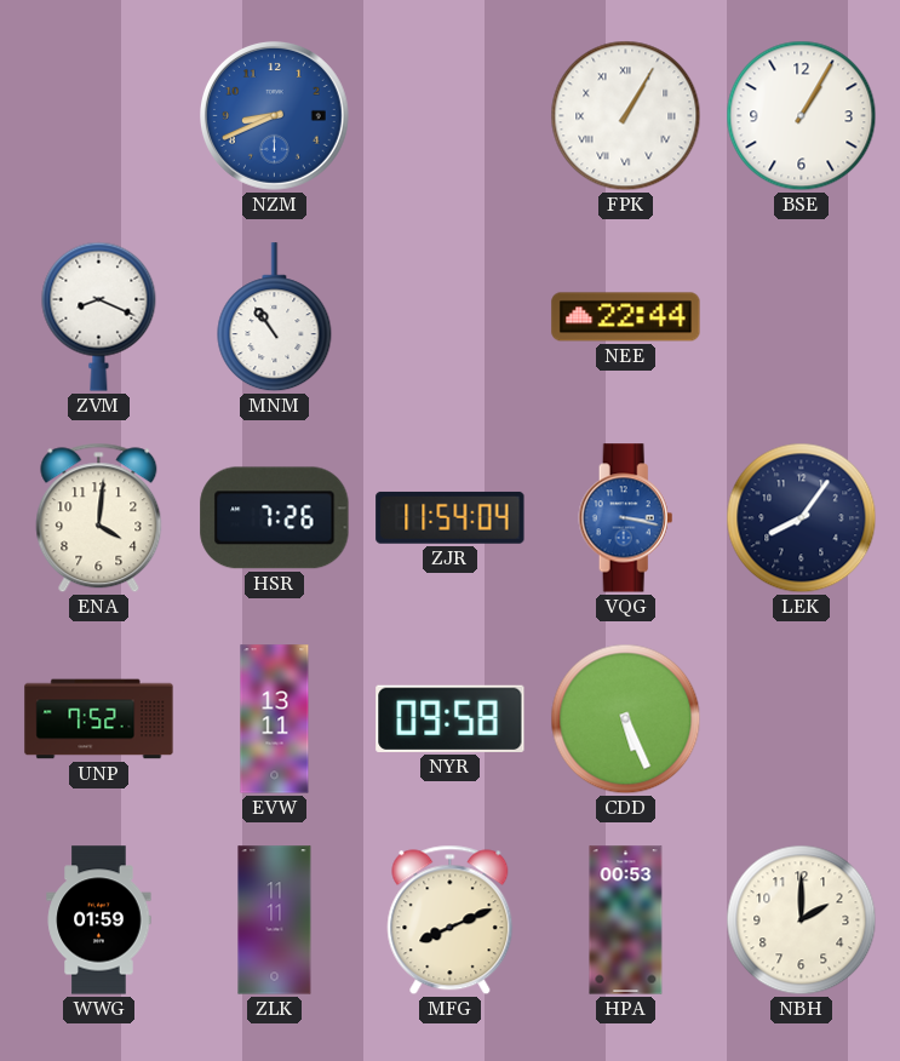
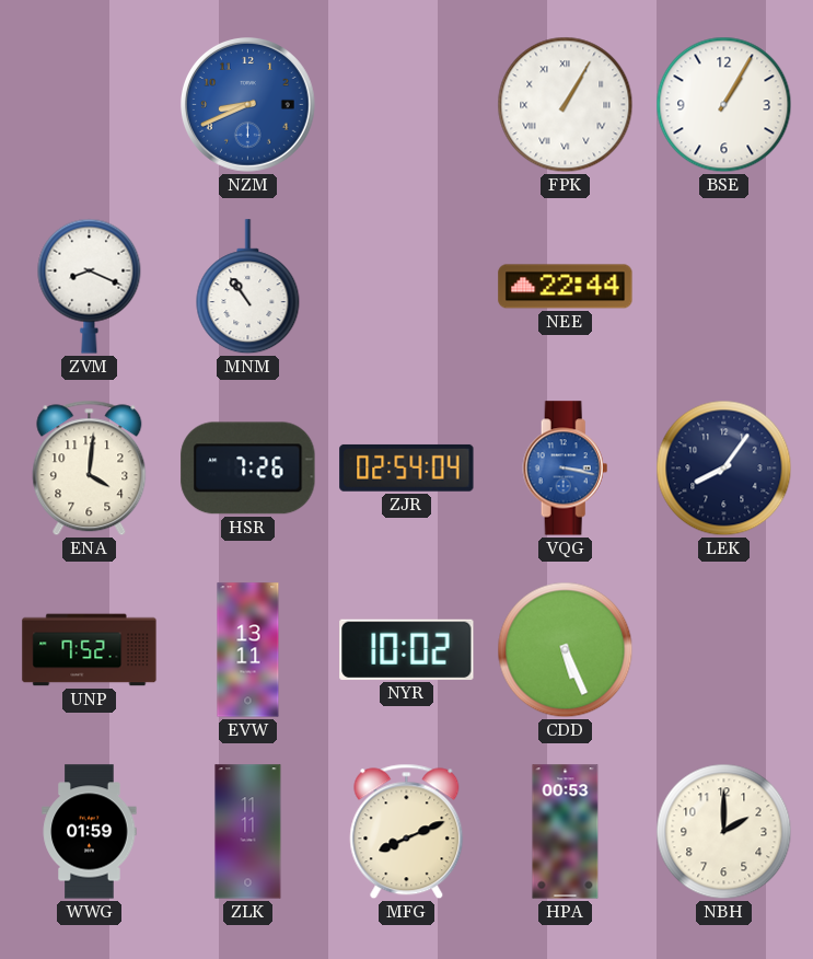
ZJR: 11:54 -> 02:54 (407, 467)
NYR: 09:58 -> 10:02 (407, 649)
